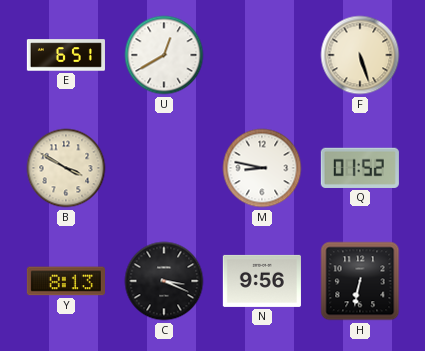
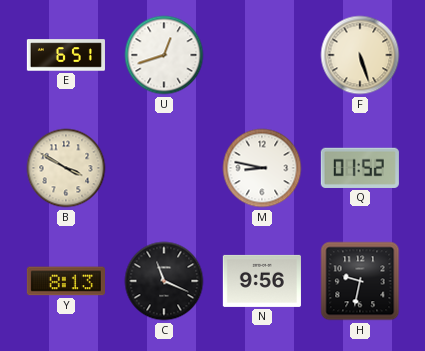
U: 12:40 -> 12:42 (164, 55)
C: 3:19 -> 11:19 (164, 281)
H: 6:32 -> 9:32 (360, 281)
